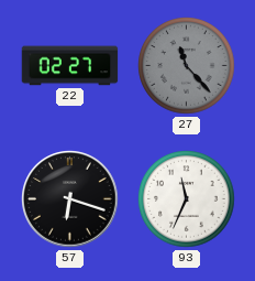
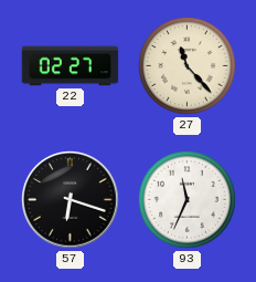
27 dial: grey -> cream (188, 66)
